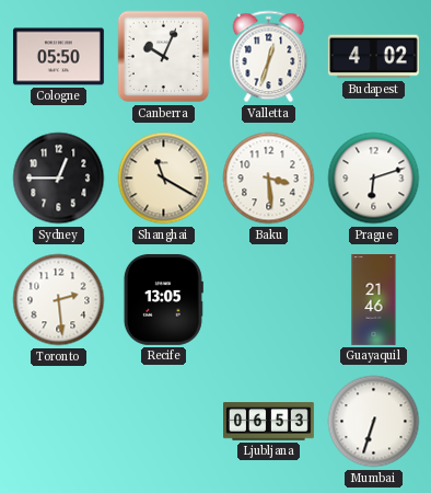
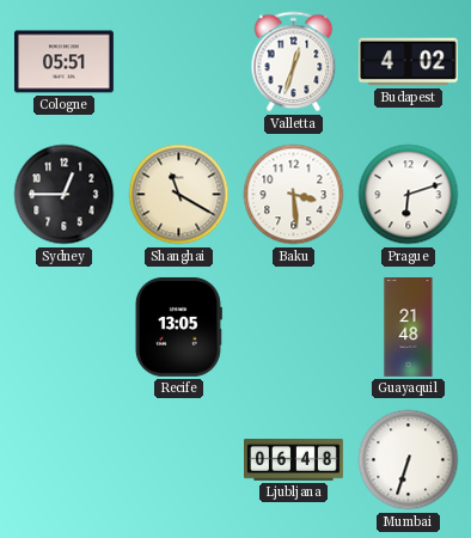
Cologne: 05:50 -> 05:51 (63, 62)
Canberra: 10:04 -> none (164, 57)
Toronto: 2:29 -> none (59, 300)
Guayaquil: 21:46 -> 21:48 (409, 328)
Ljubljana: 06:53 -> 06:48 (294, 460)
